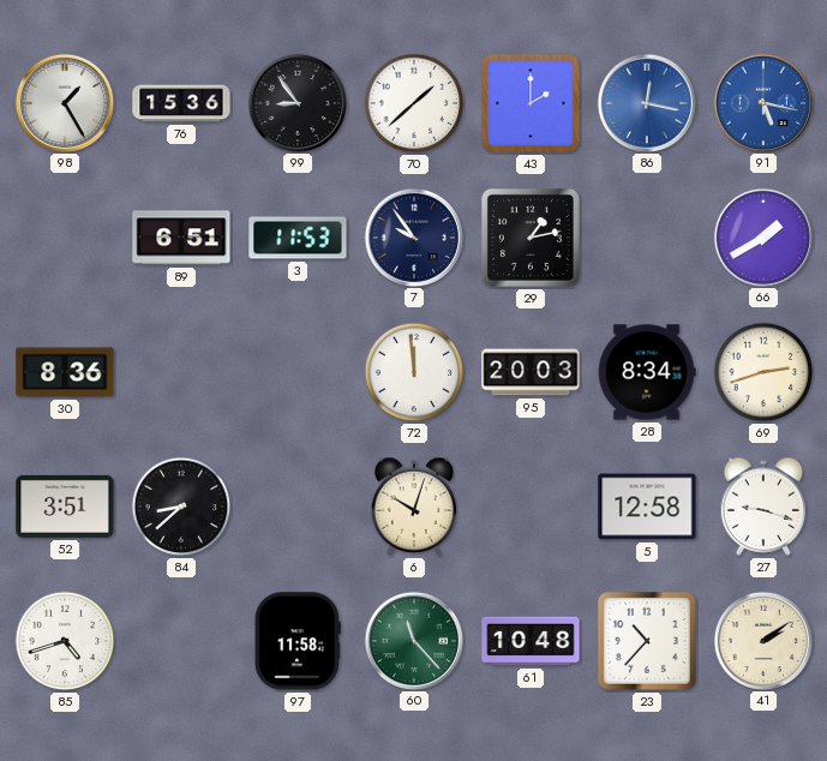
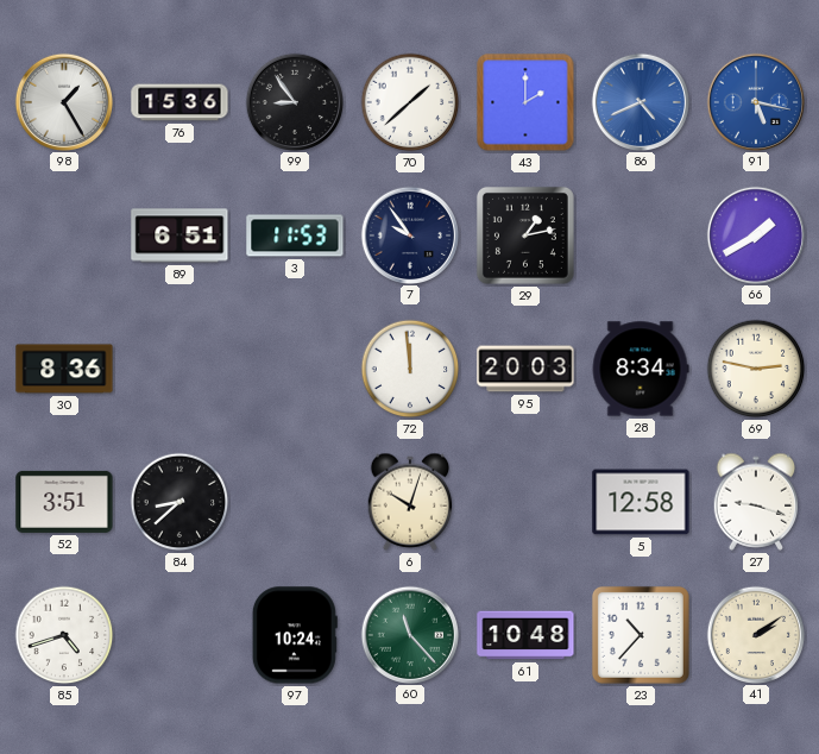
86: 12:17 -> 4:41 (640, 101)
69: 2:42 -> 2:47 (756, 369)
97: 11:58 -> 10:24 (295, 635)
